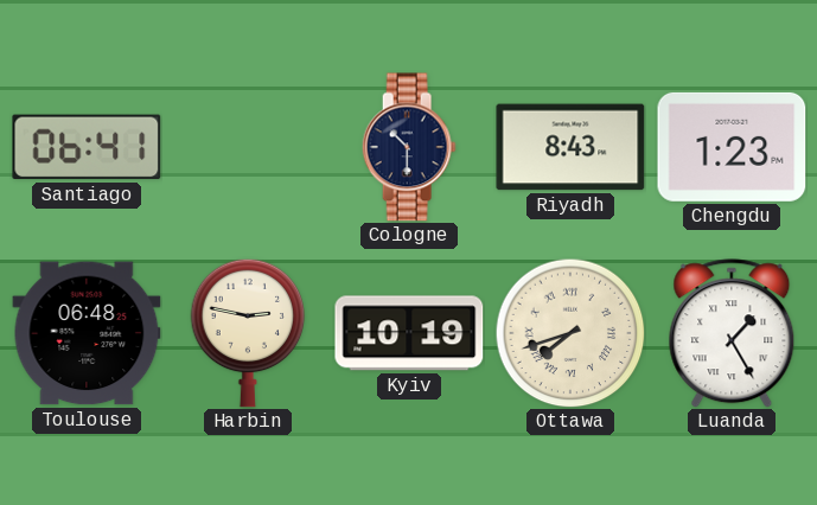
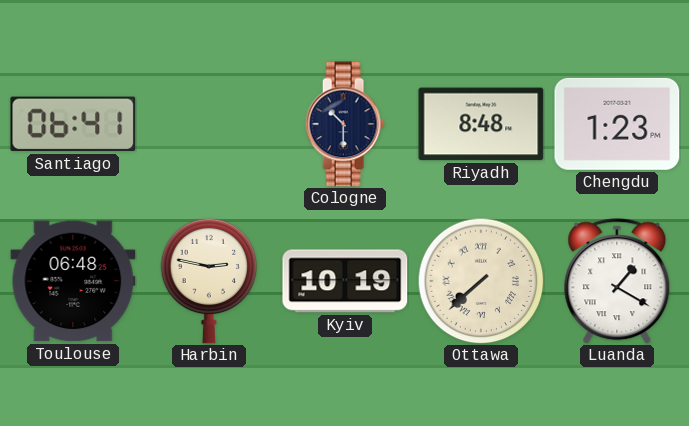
Riyadh: 8:43 -> 8:48 (481, 124)
Ottawa: 7:42 -> 7:38 (481, 281)
Luanda: 1:25 -> 1:20 (617, 281)
